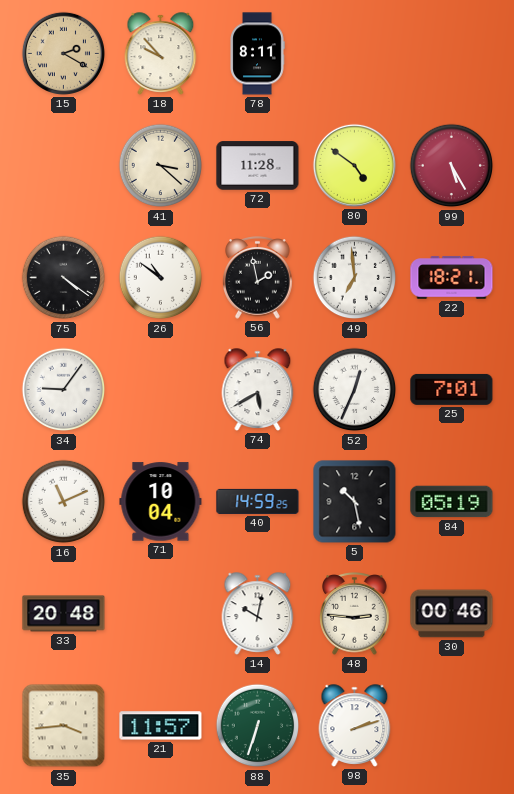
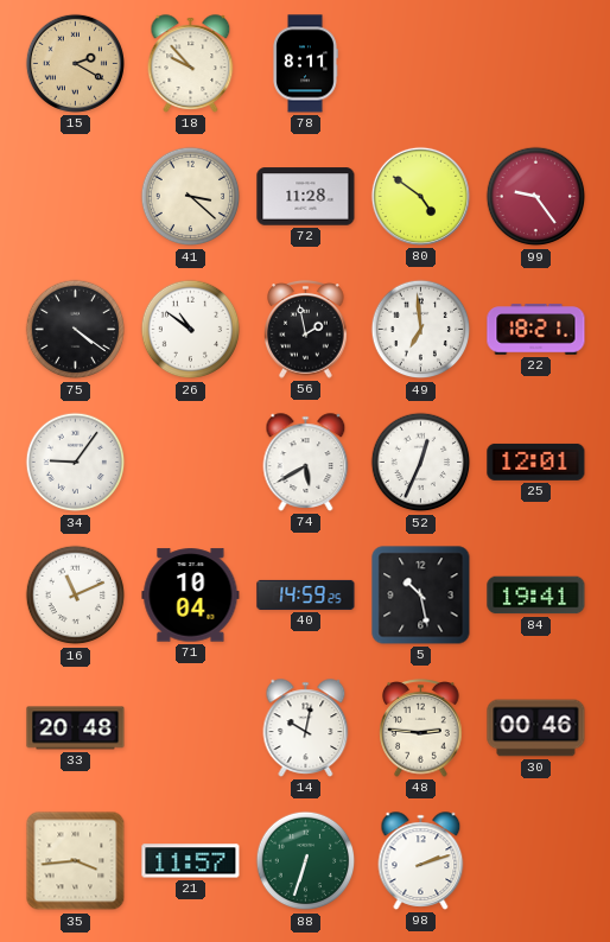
99: 5:25 -> 9:24 (536, 197)
25: 7:01 -> 12:01 (536, 462)
84: 05:19 -> 19:41 (536, 596)
